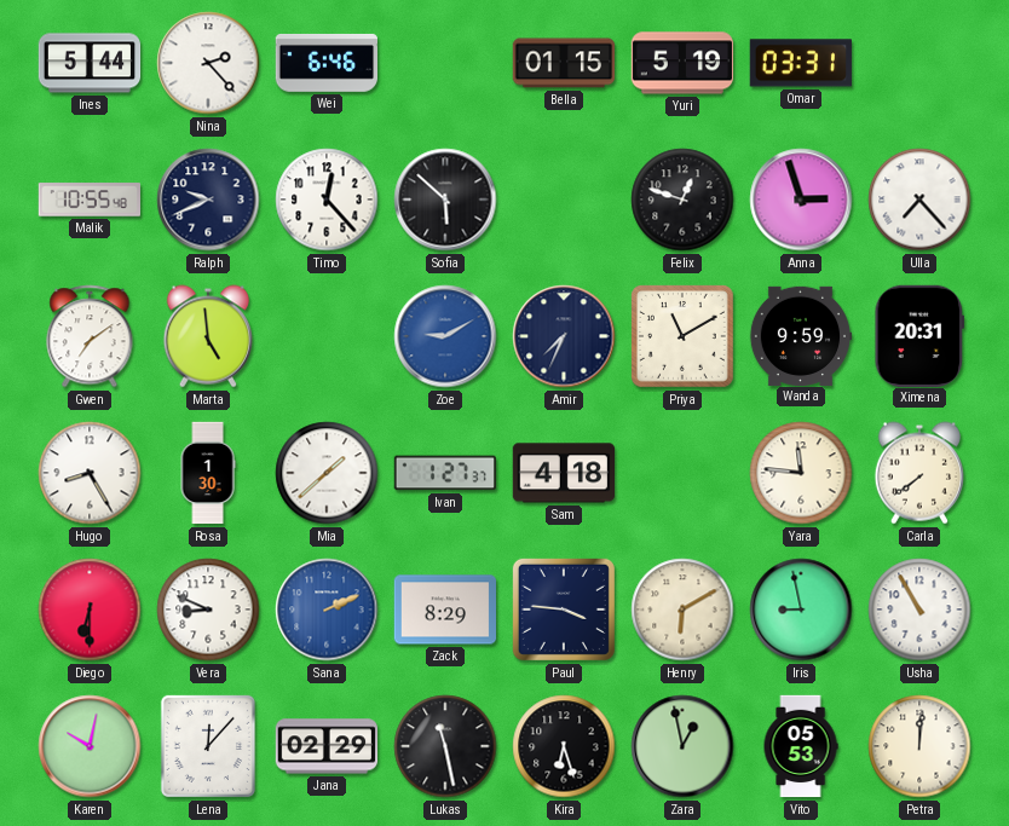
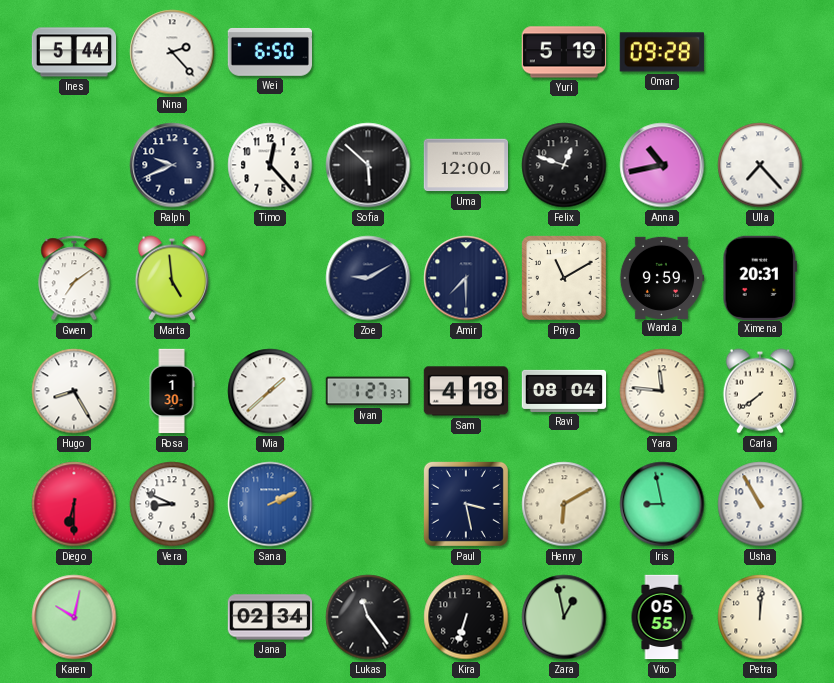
Wei: 6:46 -> 6:50 (269, 52)
Bella: 01:15 -> none (564, 63)
Omar: 03:31 -> 09:28 (662, 52)
Malik: 10:55 -> none (88, 200)
Uma: none -> 12:00 (465, 165)
Anna: 2:57 -> 10:43 (662, 165)
Zoe dial: blue -> navy (368, 278)
Amir: 7:34 -> 7:30 (466, 278)
Ravi: none -> 08:04 (564, 391)
Zack: 8:29 -> none (445, 610)
Paul: 3:46 -> 3:28 (466, 504)
Lena: 12:07 -> none (208, 746)
Jana: 02:29 -> 02:34 (270, 617)
Lukas: 11:28 -> 11:24 (368, 617)
Kira: 6:27 -> 6:33 (466, 617)
Vito: 05:53 -> 05:55 (662, 617)
